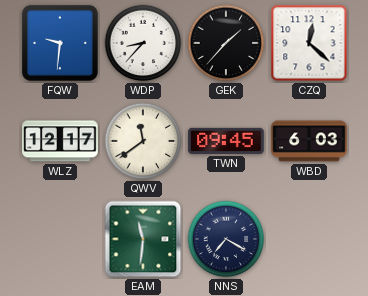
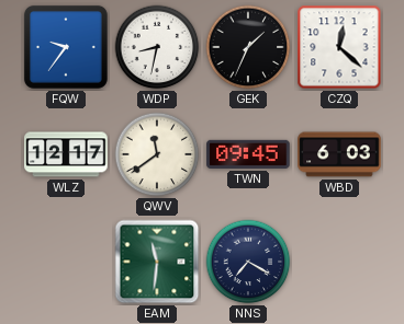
FQW: 9:31 -> 9:36 (66, 47)
WDP: 8:37 -> 8:32 (157, 47)
GEK: 1:37 -> 1:34 (248, 47)
